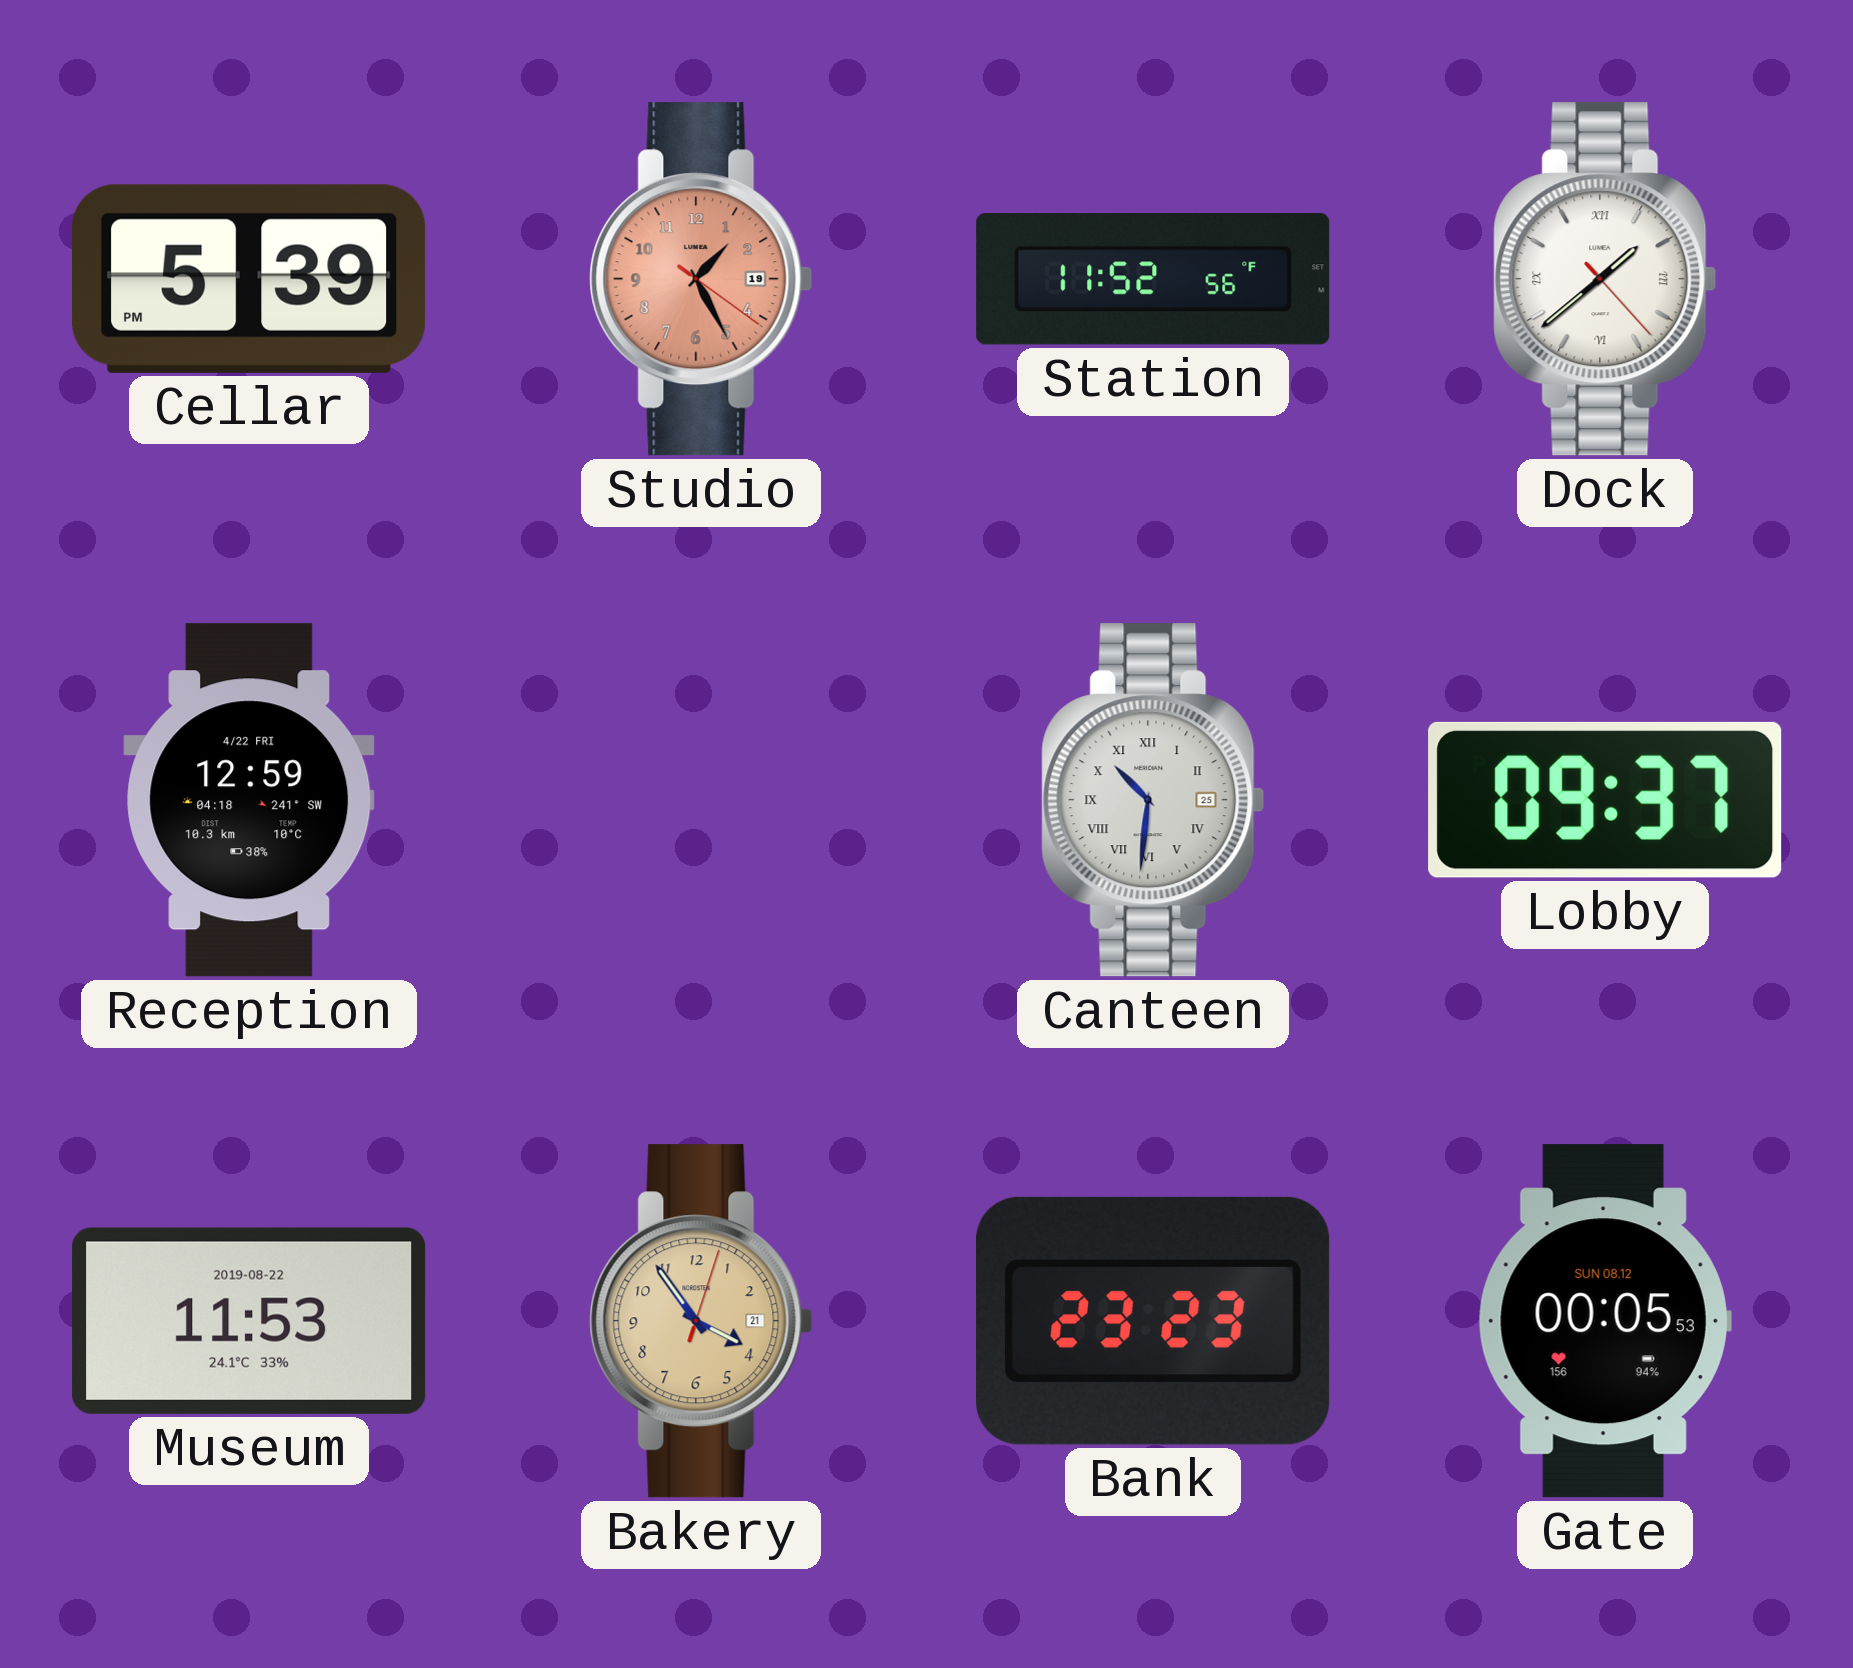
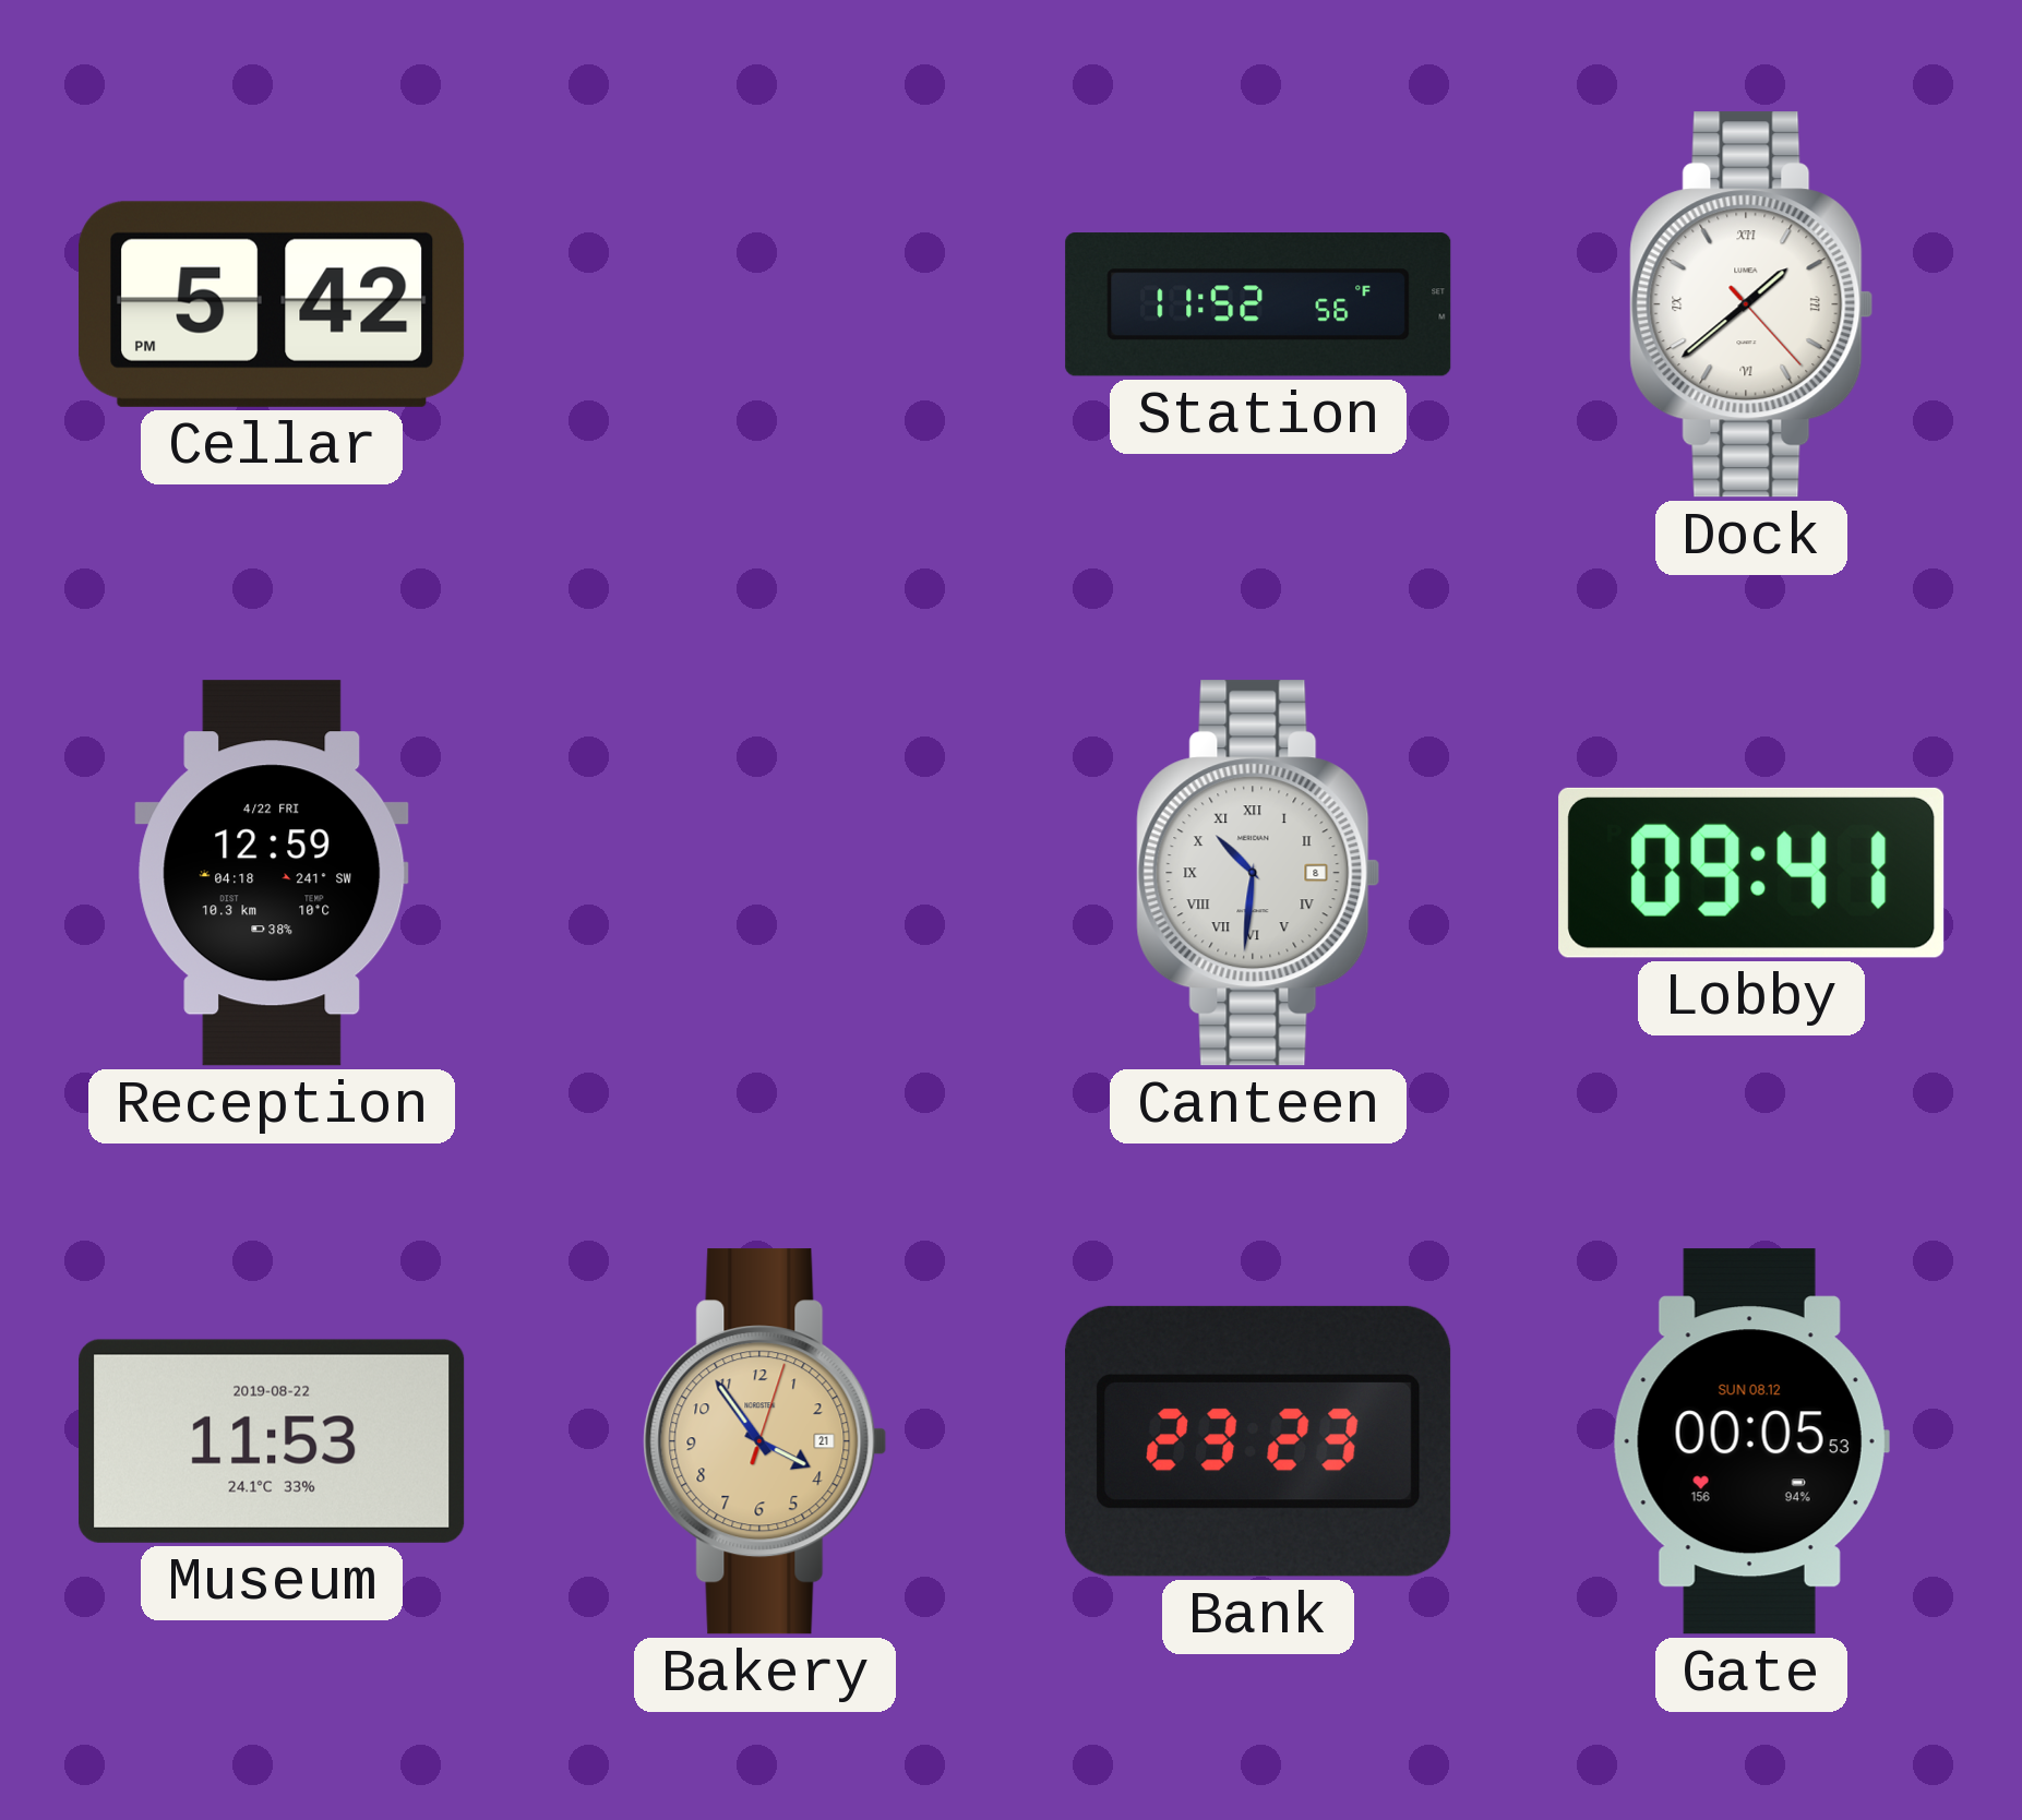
Cellar: 5:39 -> 5:42 (272, 304)
Studio: 1:25 -> none (701, 279)
Canteen date: 25 -> 8 (1258, 873)
Lobby: 09:37 -> 09:41 (1751, 873)
